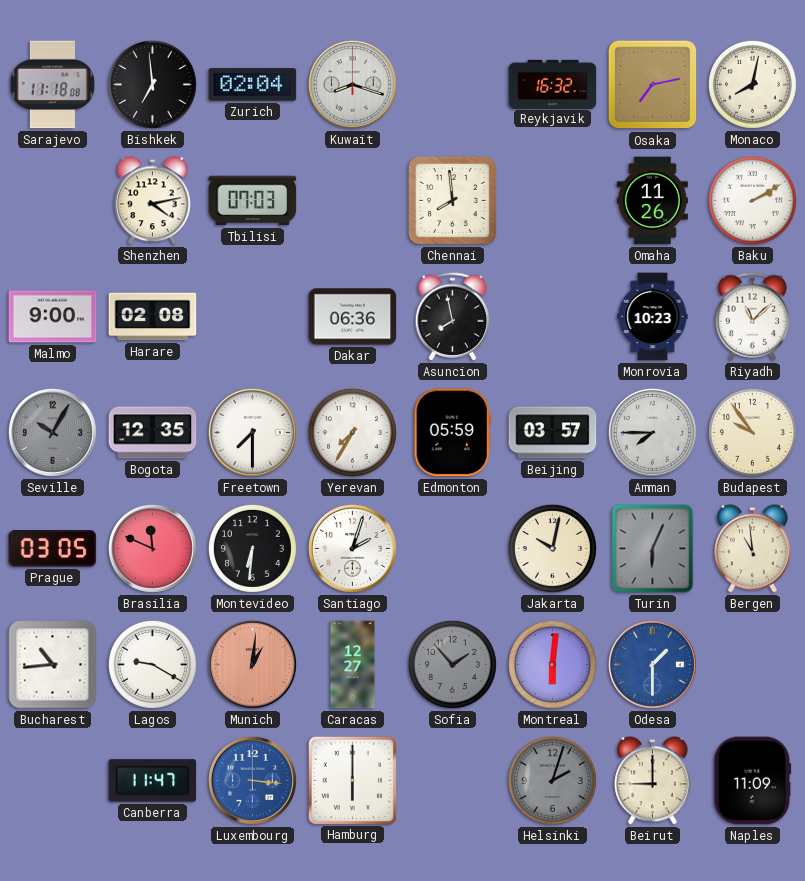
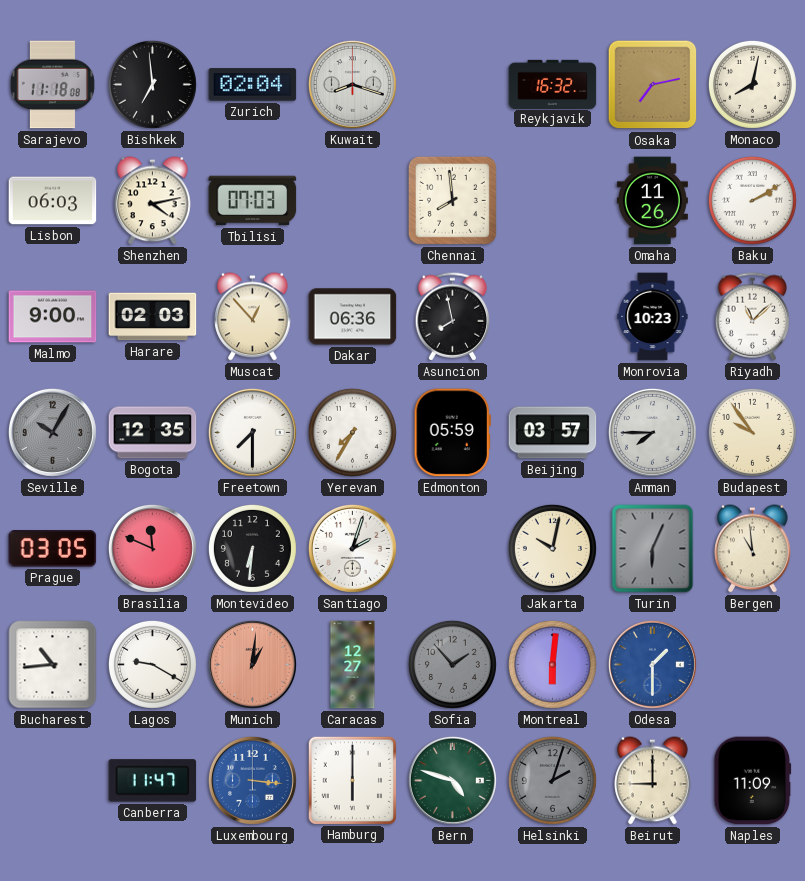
Lisbon: none -> 06:03 (53, 201)
Harare: 02:08 -> 02:03 (153, 317)
Muscat: none -> 12:53 (253, 317)
Bern: none -> 4:48 (452, 780)
